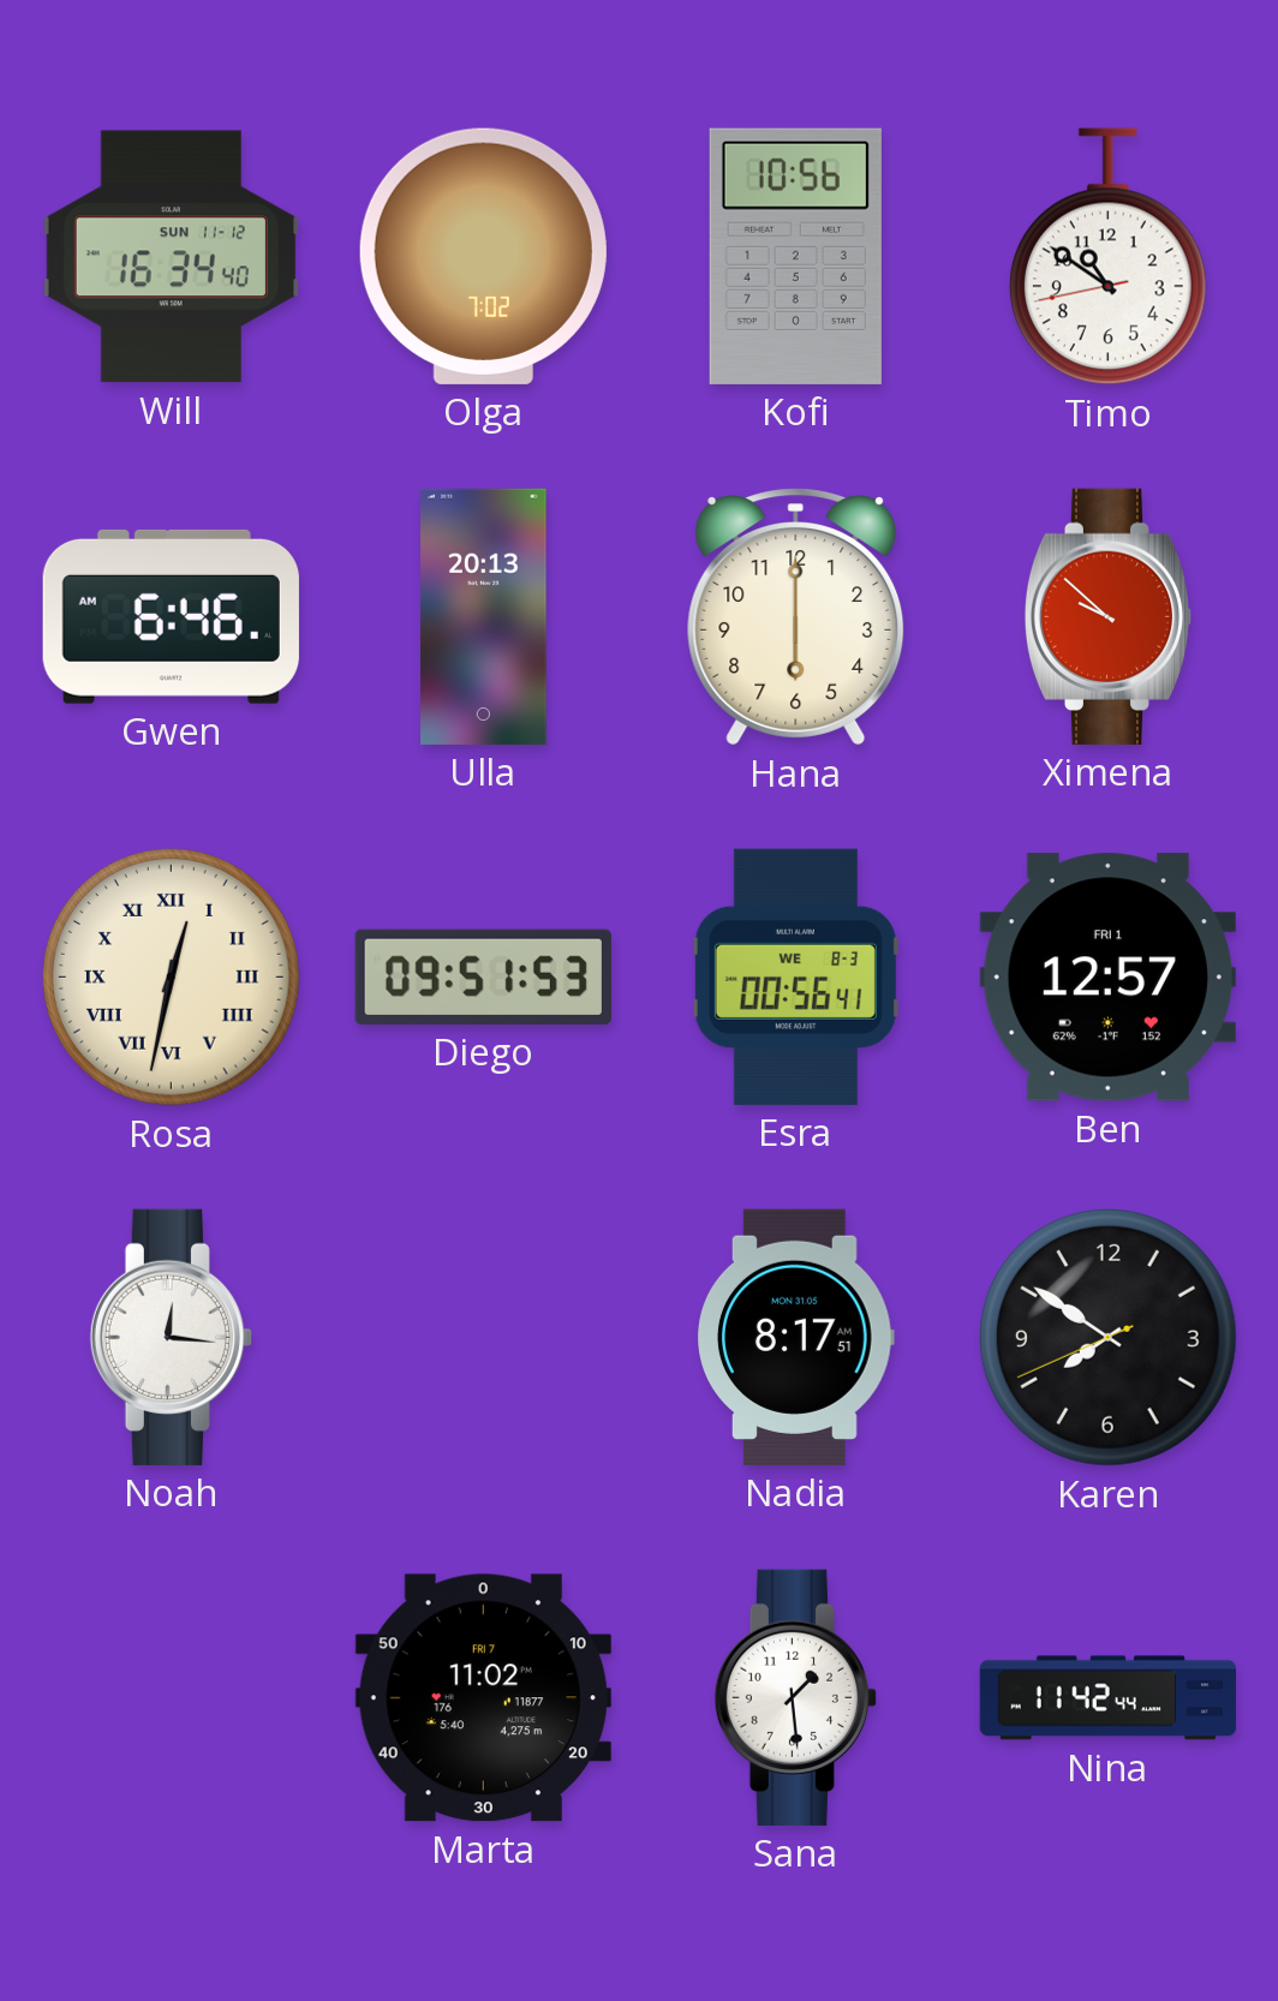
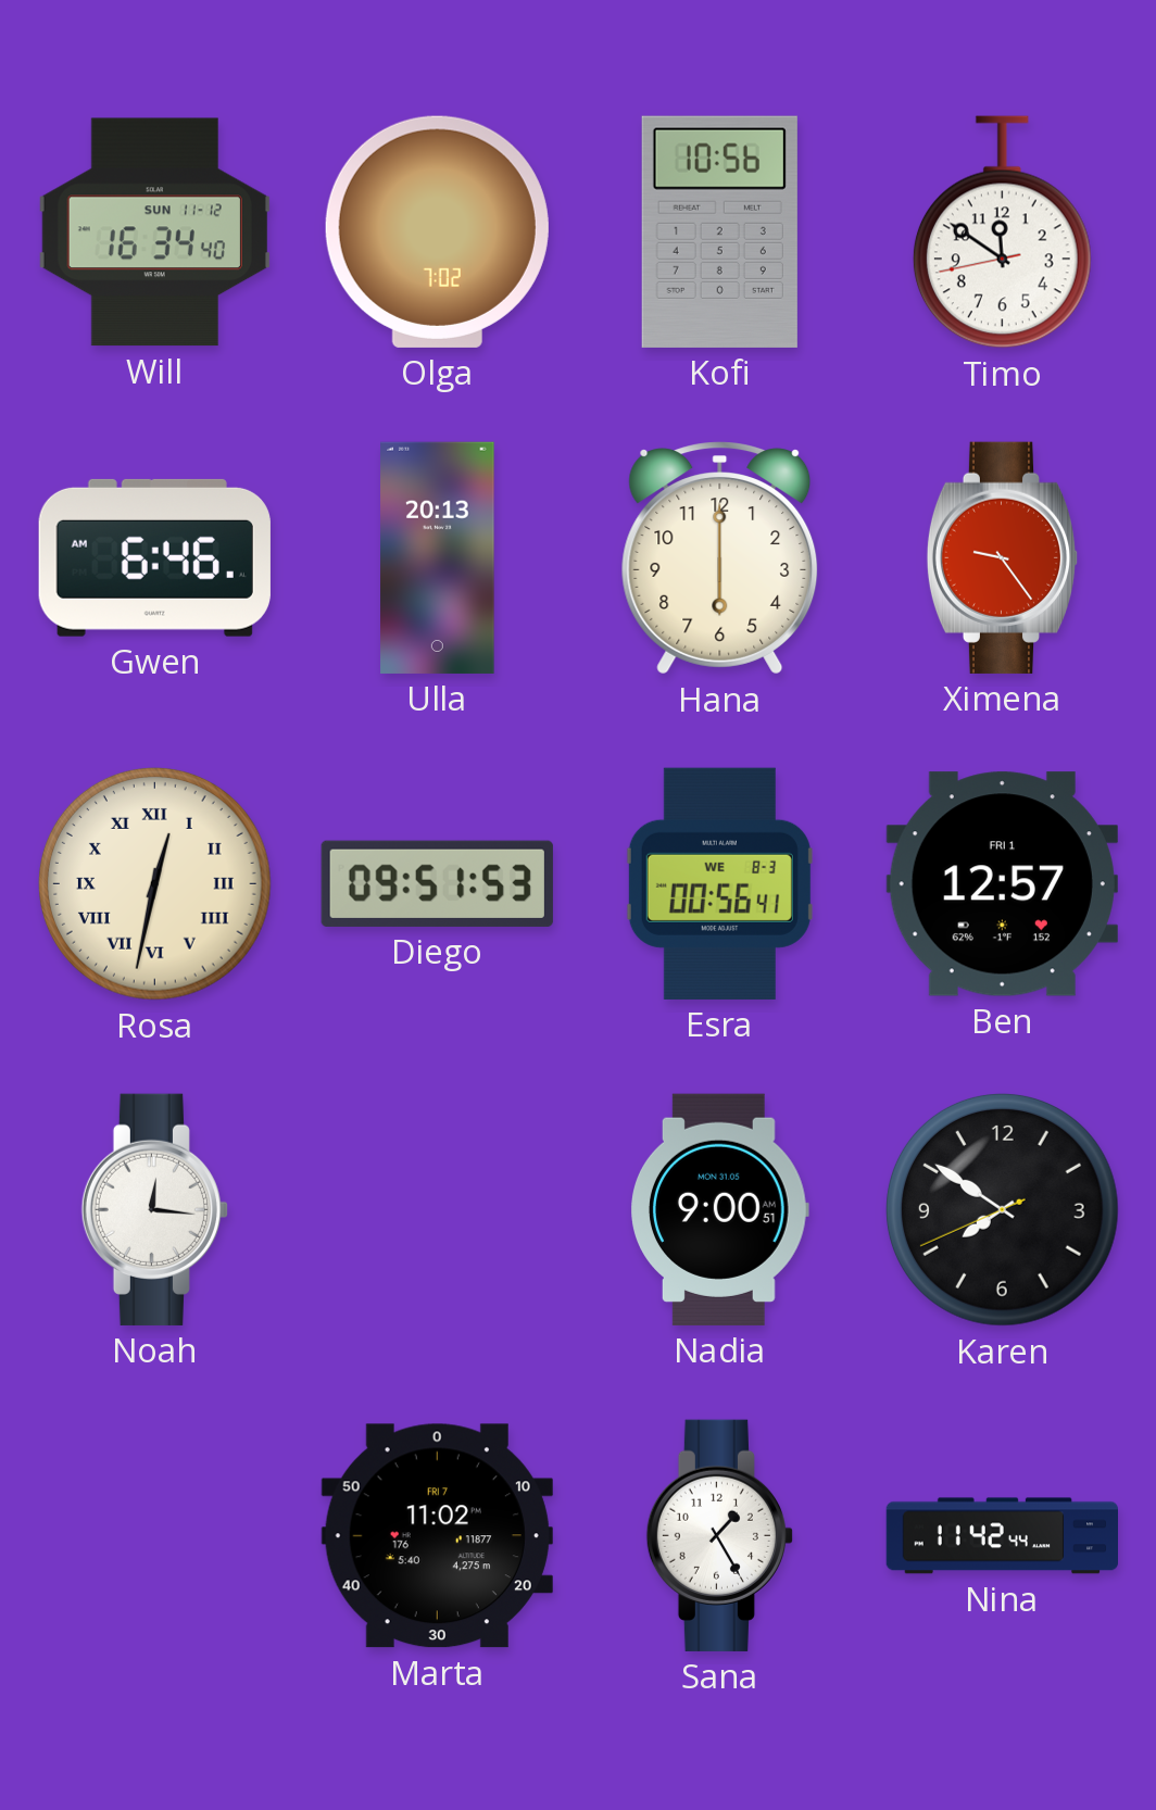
Timo: 10:50 -> 11:50 (1002, 232)
Ximena: 9:52 -> 9:24 (1003, 557)
Nadia: 8:17 -> 9:00 (720, 1209)
Sana: 1:29 -> 1:25 (719, 1535)
